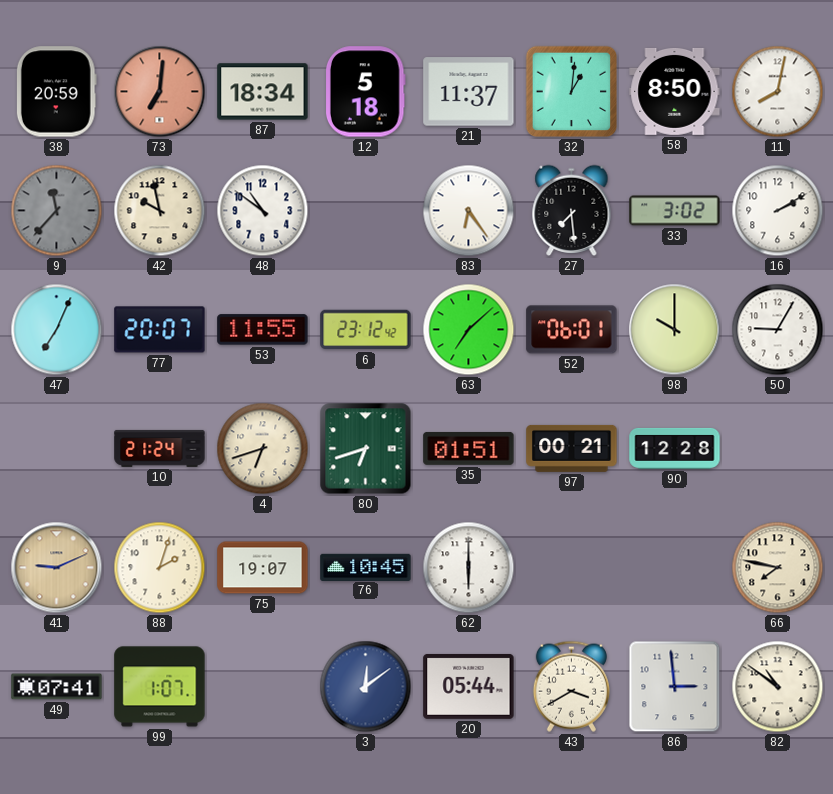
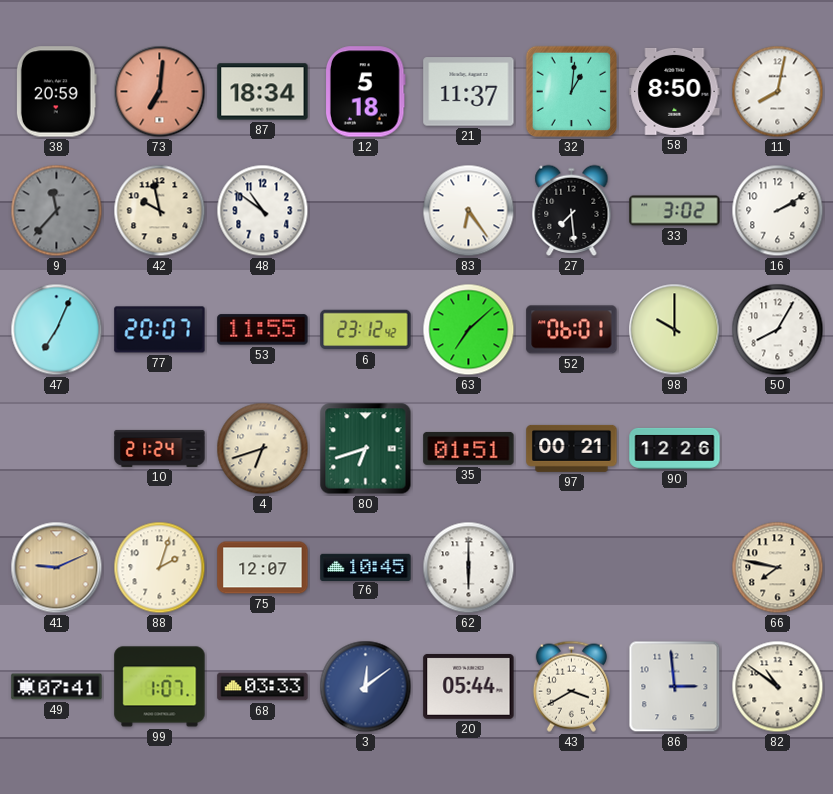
50: 9:05 -> 8:05 (778, 330)
90: 12:28 -> 12:26 (675, 448)
75: 19:07 -> 12:07 (263, 568)
68: none -> 03:33 (263, 687)
